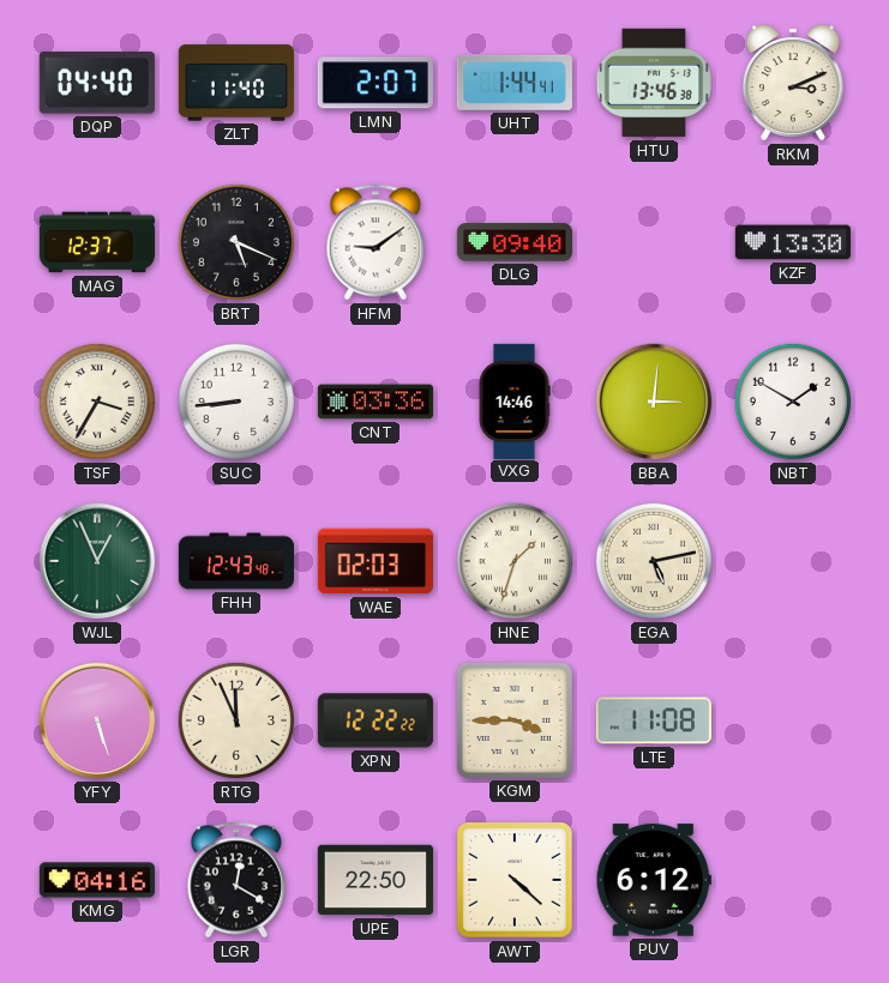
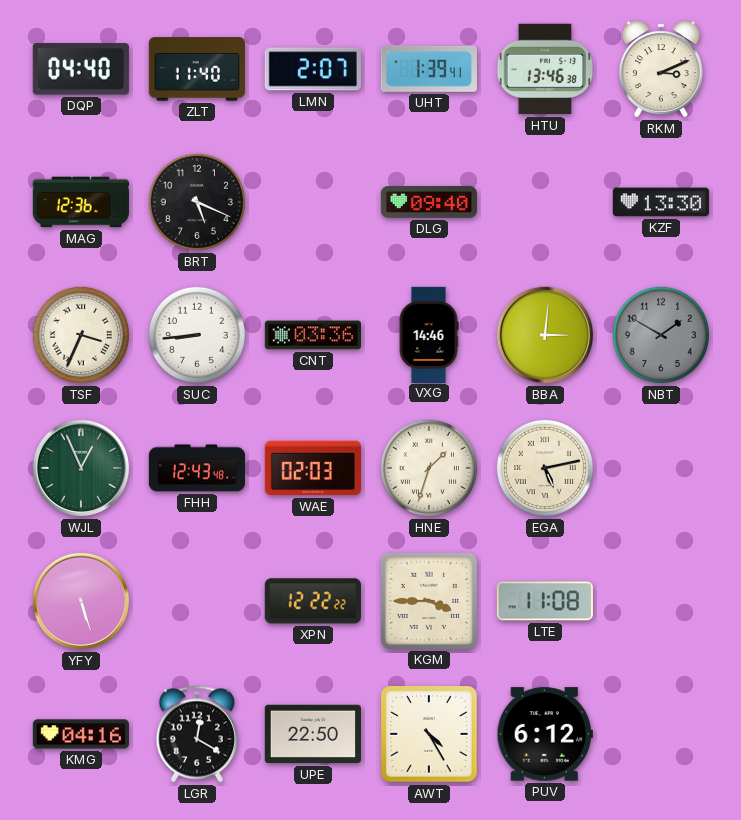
UHT: 1:44 -> 1:39 (429, 69)
MAG: 12:37 -> 12:36 (81, 202)
HFM: 9:09 -> none (376, 242)
TSF: 3:35 -> 3:34 (81, 335)
NBT dial: white -> grey (661, 335)
RTG: 11:56 -> none (236, 720)
AWT: 4:22 -> 4:25 (429, 734)
